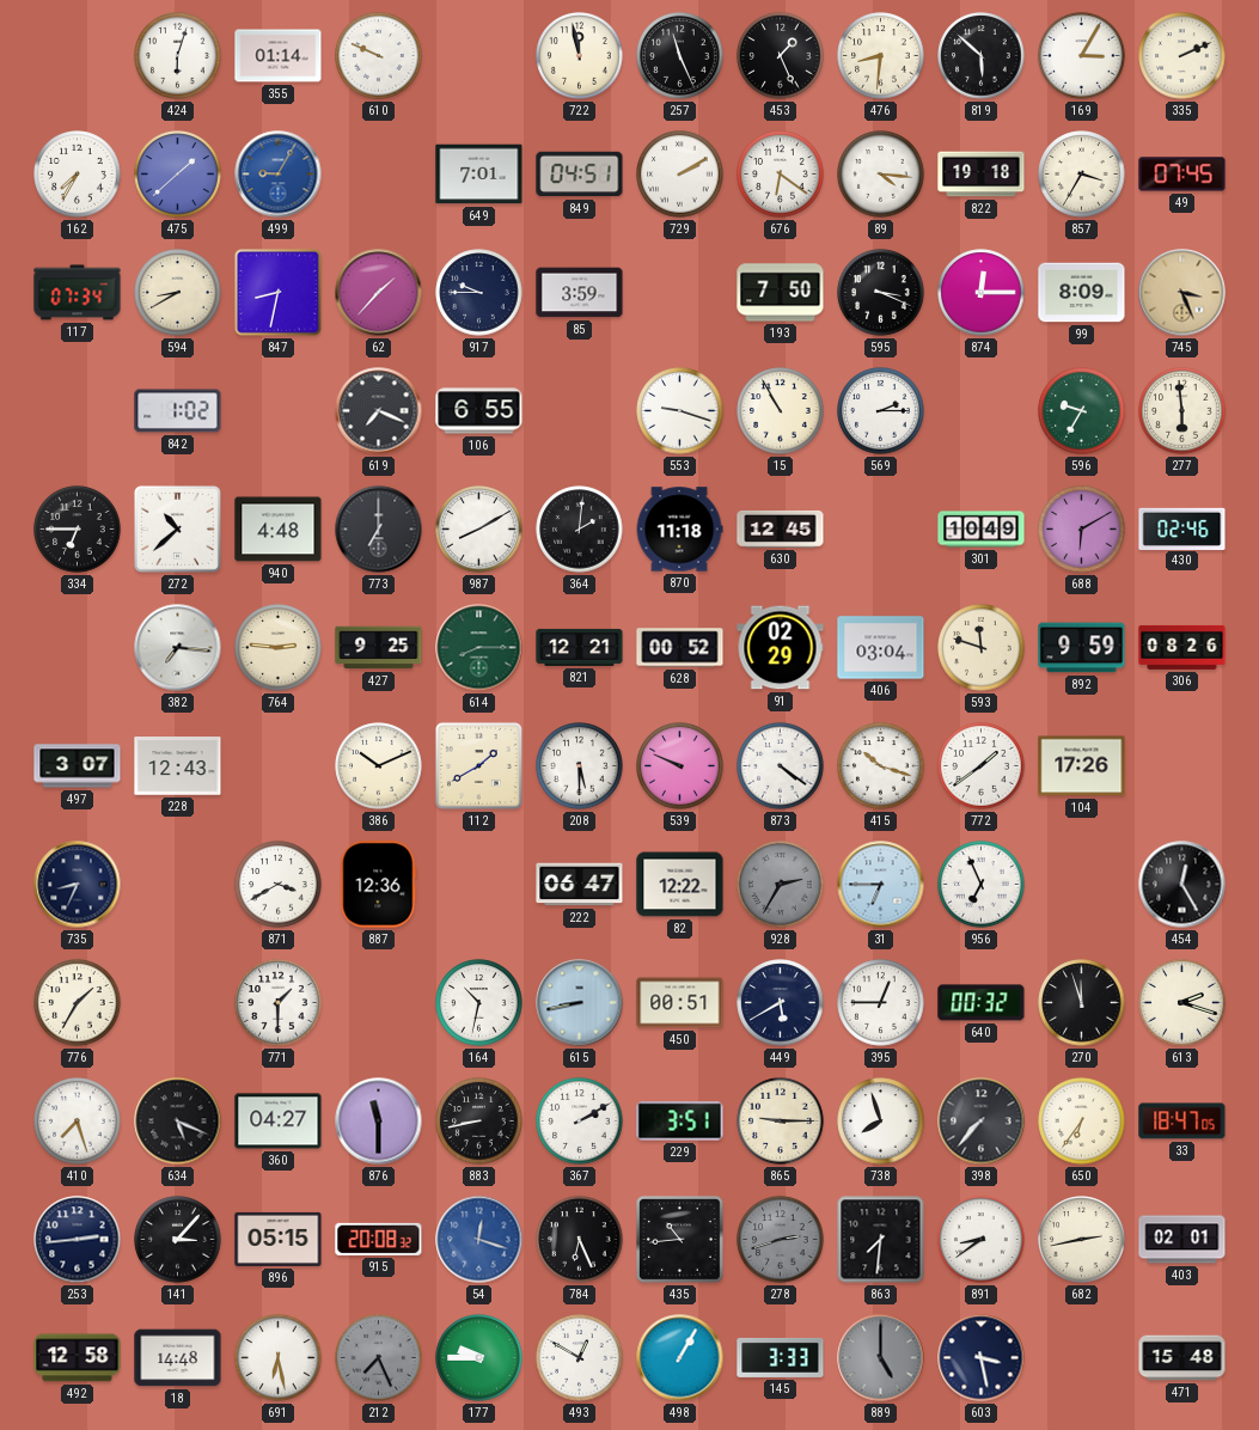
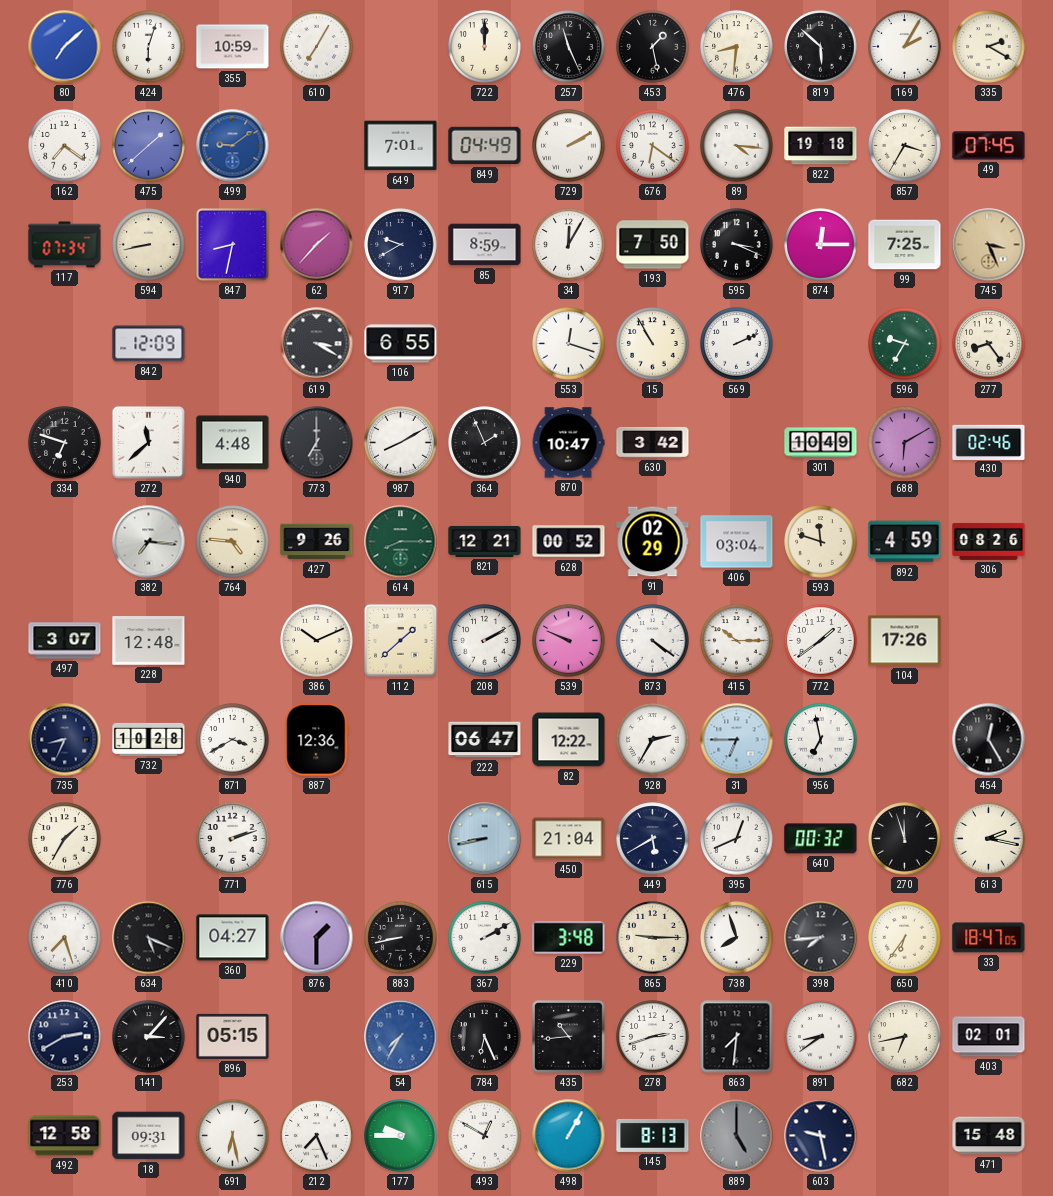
80: none -> 7:08 (65, 47)
355: 01:14 -> 10:59 (233, 47)
610: 9:49 -> 7:05 (317, 47)
722: 11:58 -> 12:00 (485, 47)
453: 1:26 -> 1:28 (653, 47)
169: 3:05 -> 2:05 (905, 47)
335: 2:11 -> 2:20 (989, 47)
162: 7:35 -> 7:21 (65, 146)
499: 9:05 -> 9:09 (233, 146)
849: 04:51 -> 04:49 (485, 146)
594: 8:40 -> 8:43 (149, 245)
917: 9:45 -> 9:40 (401, 245)
85: 3:59 -> 8:59 (485, 245)
34: none -> 12:05 (569, 245)
99: 8:09 -> 7:25 (905, 245)
842: 1:02 -> 12:09 (149, 344)
619: 7:19 -> 3:20 (317, 344)
553: 9:18 -> 12:18 (569, 344)
569: 2:15 -> 2:11 (737, 344)
277: 5:59 -> 8:24 (989, 344)
334: 6:45 -> 6:48 (65, 443)
272: 10:38 -> 11:38 (148, 442)
364: 2:01 -> 1:56 (485, 443)
870: 11:18 -> 10:47 (568, 443)
630: 12:45 -> 3:42 (653, 442)
764: 2:46 -> 4:46 (233, 542)
427: 9:25 -> 9:26 (317, 542)
892: 9:59 -> 4:59 (905, 542)
228: 12:43 -> 12:48 (149, 641)
112: 1:40 -> 1:38 (400, 640)
208: 5:30 -> 2:10 (485, 641)
415: 10:18 -> 10:15 (737, 641)
732: none -> 10:28 (149, 739)
928 dial: grey -> white (653, 740)
956: 6:56 -> 6:58 (821, 740)
771: 1:30 -> 2:12 (233, 839)
164: 10:32 -> none (479, 1003)
450: 00:51 -> 21:04 (569, 839)
395: 12:45 -> 12:41 (737, 839)
613: 2:18 -> 2:17 (989, 839)
876: 11:30 -> 1:30 (317, 938)
229: 3:51 -> 3:48 (569, 938)
398: 7:37 -> 7:44 (821, 938)
253: 2:44 -> 2:40 (65, 1037)
915: 20:08 -> none (379, 1239)
54: 12:18 -> 7:35 (401, 1037)
278 dial: grey -> white (653, 1037)
682: 2:43 -> 6:43 (905, 1037)
18: 14:48 -> 09:31 (149, 1136)
212 dial: grey -> white (317, 1136)
145: 3:33 -> 8:13 (653, 1135)
603: 3:28 -> 9:28 (821, 1136)
